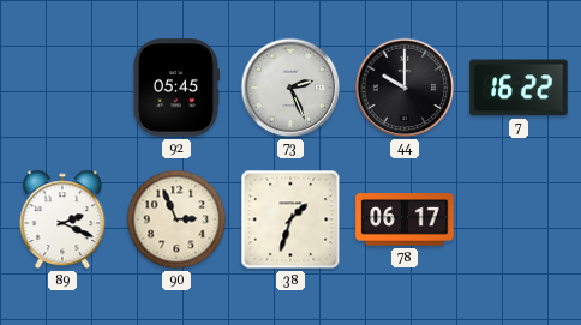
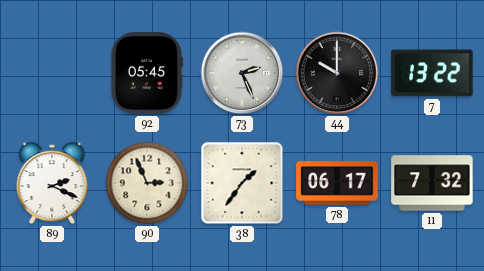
7: 16:22 -> 13:22 (432, 73)
38: 1:33 -> 1:36 (242, 183)
11: none -> 7:32 (432, 183)
